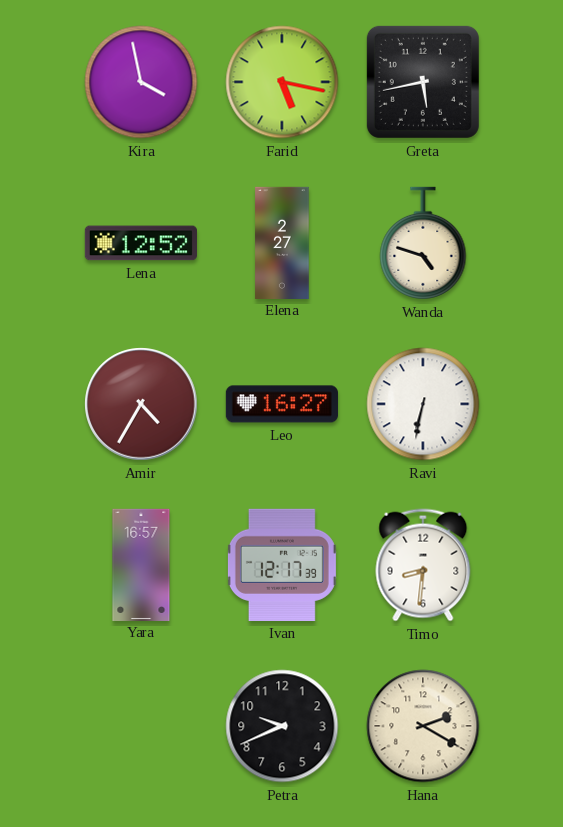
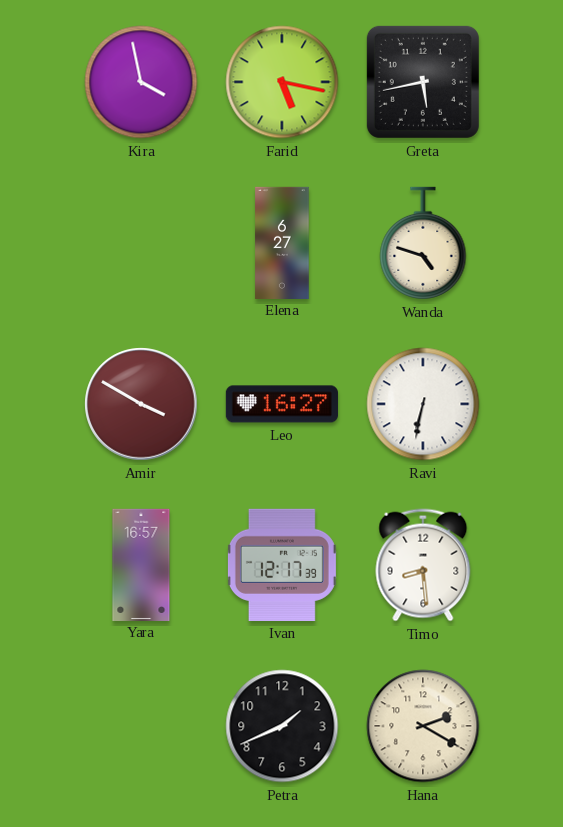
Lena: 12:52 -> none (141, 243)
Elena: 2:27 -> 6:27 (282, 242)
Amir: 4:35 -> 3:50 (141, 404)
Timo: 8:31 -> 8:29 (423, 565)
Petra: 9:41 -> 1:41 (282, 726)
